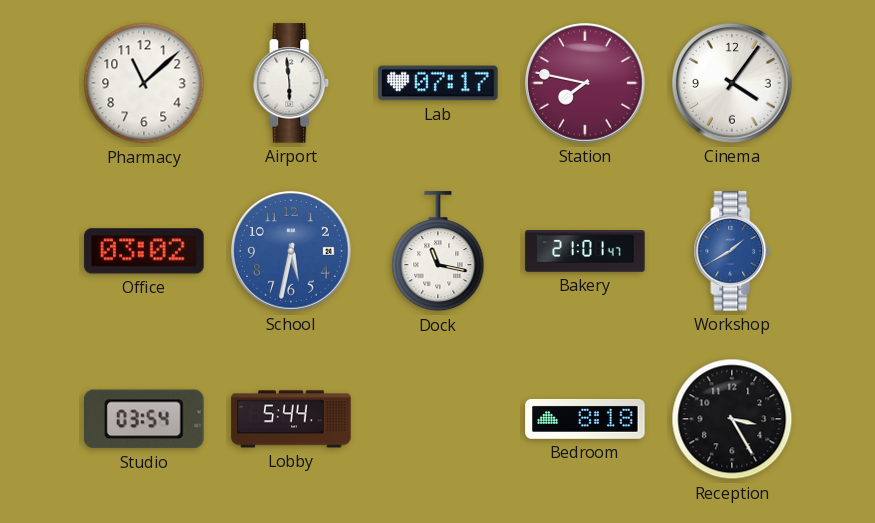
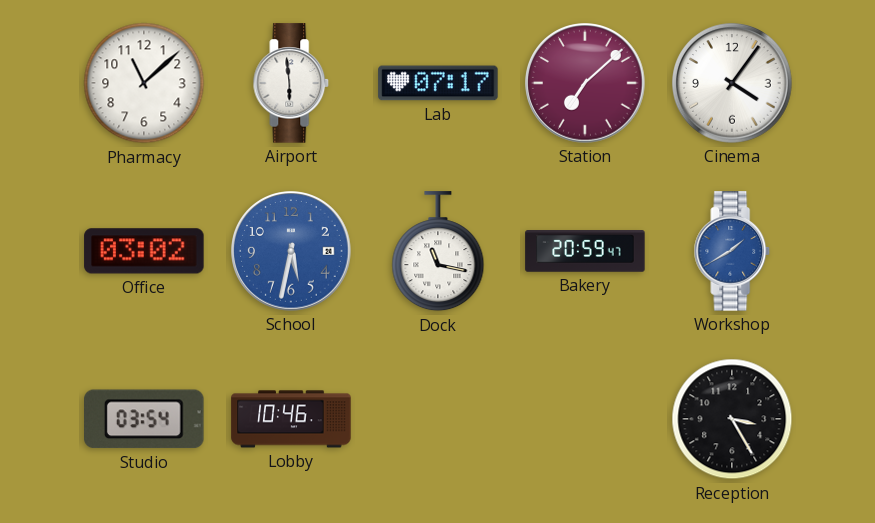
Station: 7:47 -> 7:08 (585, 83)
Bakery: 21:01 -> 20:59 (585, 251)
Lobby: 5:44 -> 10:46 (291, 419)
Bedroom: 8:18 -> none (585, 419)
